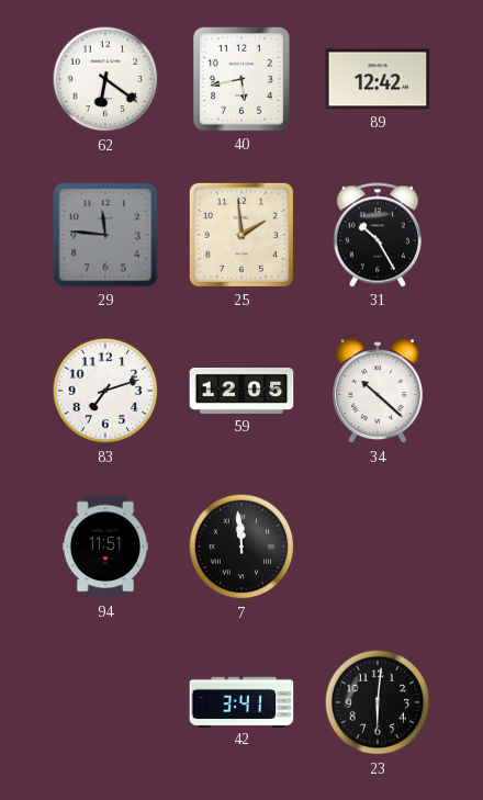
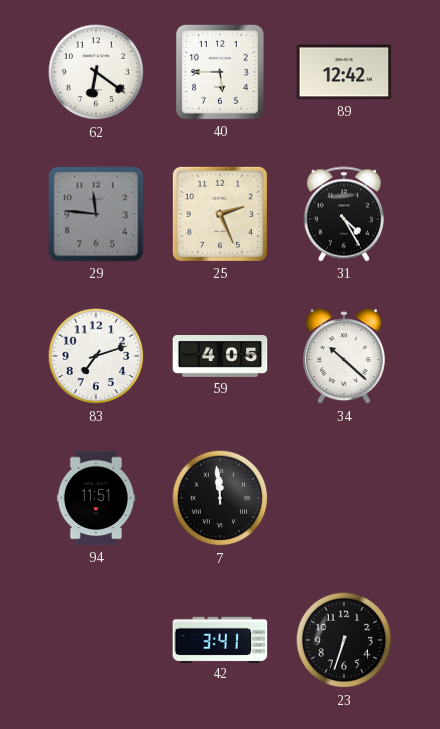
40: 5:43 -> 5:45 (221, 73)
25: 1:59 -> 2:26 (220, 214)
31: 10:25 -> 4:25 (343, 214)
59: 12:05 -> 4:05 (220, 357)
23: 6:01 -> 6:33 (344, 640)
